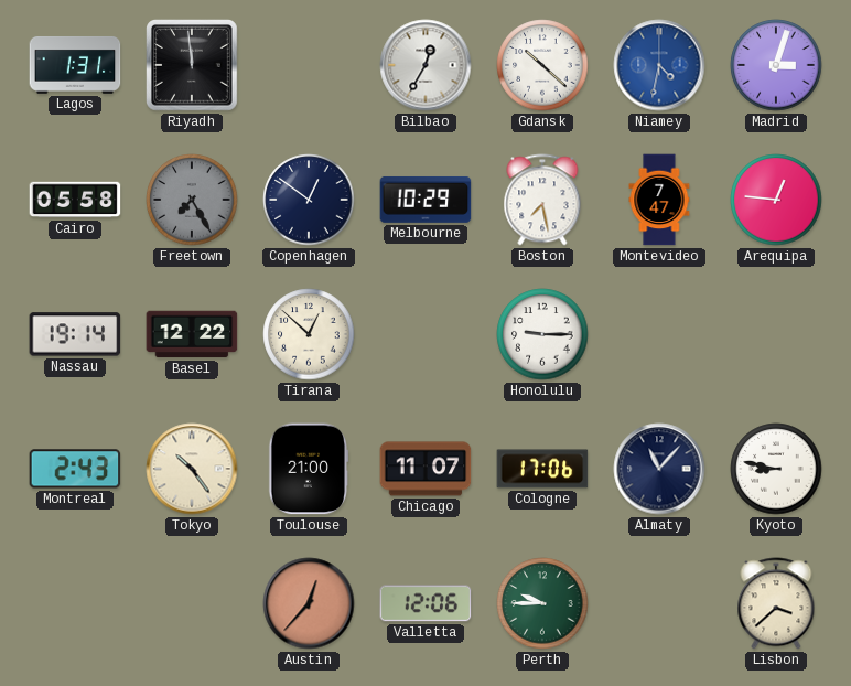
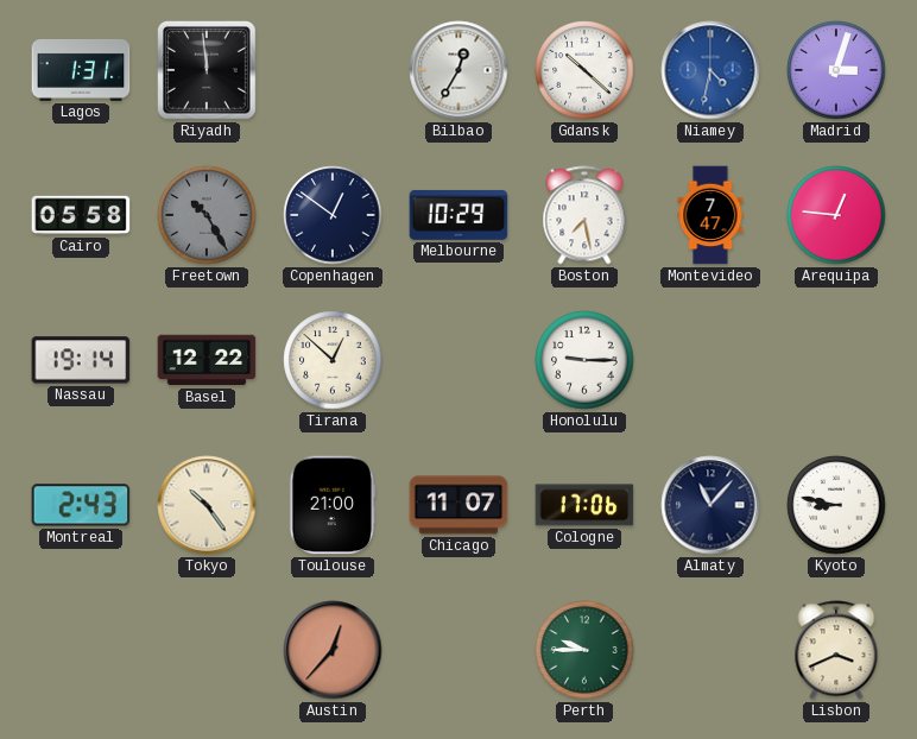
Freetown: 7:25 -> 10:25 (207, 215)
Valletta: 12:06 -> none (425, 603)
Lisbon: 3:38 -> 3:41 (836, 650)
